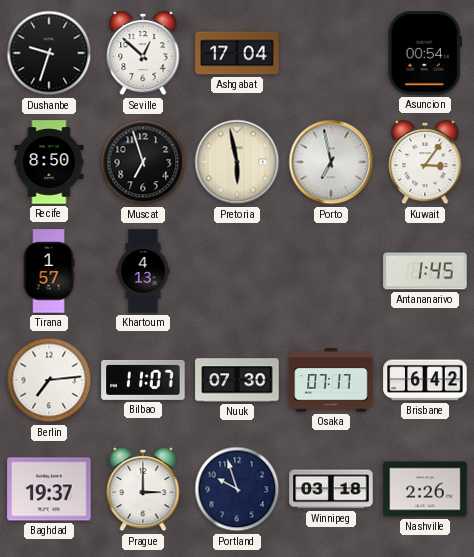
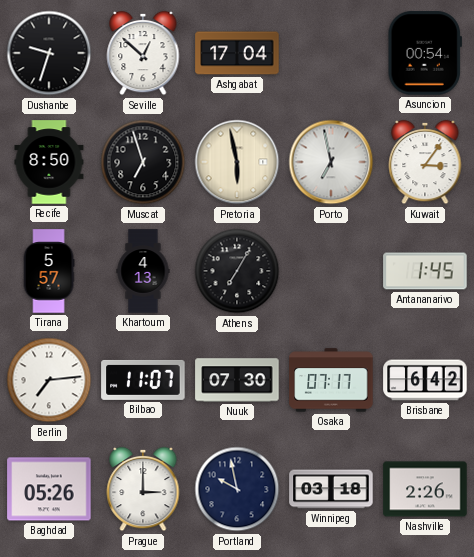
Tirana: 1:57 -> 5:57 (49, 271)
Athens: none -> 7:05 (237, 271)
Baghdad: 19:37 -> 05:26 (49, 489)
Portland: 9:57 -> 9:58 (237, 489)
